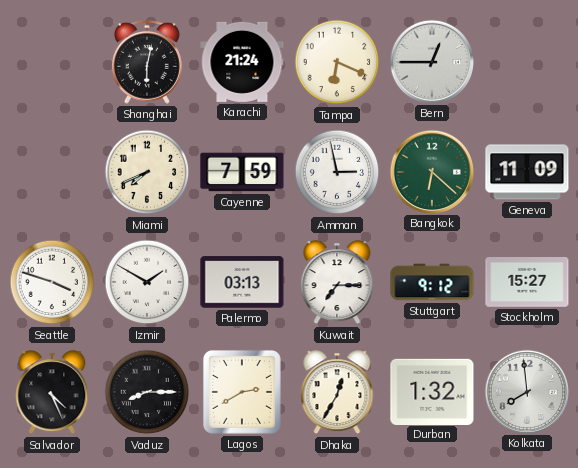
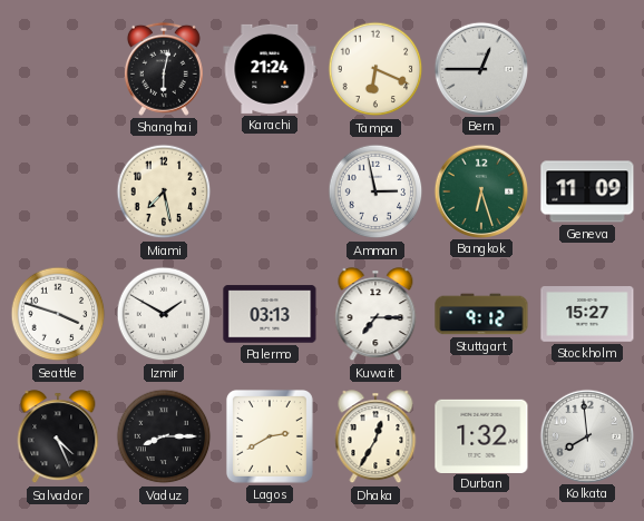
Miami: 7:41 -> 7:28 (164, 191)
Cayenne: 7:59 -> none (242, 172)
Bangkok: 6:22 -> 6:27 (480, 190)
